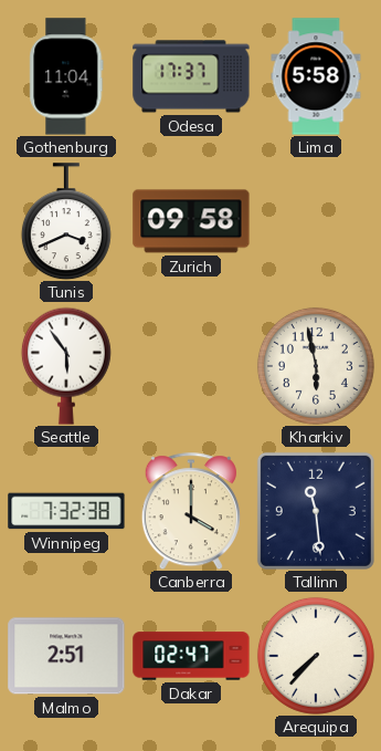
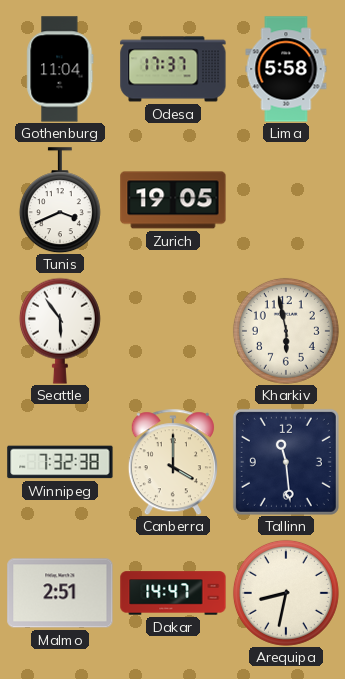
Zurich: 09:58 -> 19:05 (173, 200)
Dakar: 02:47 -> 14:47 (173, 593)
Arequipa: 7:37 -> 8:32 (286, 593)
